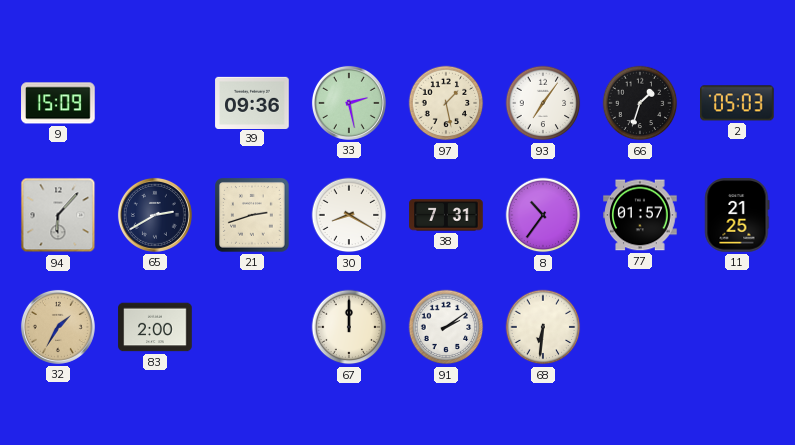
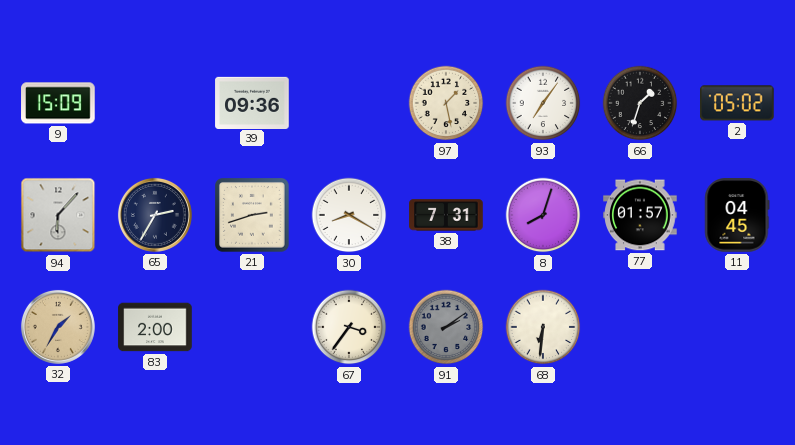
33: 2:28 -> none (349, 103)
2: 05:03 -> 05:02 (738, 103)
65: 2:40 -> 2:35 (155, 215)
8: 10:36 -> 8:03 (543, 215)
11: 21:25 -> 04:45 (737, 215)
67: 12:00 -> 3:36 (349, 327)
91 dial: white -> grey (446, 327)
